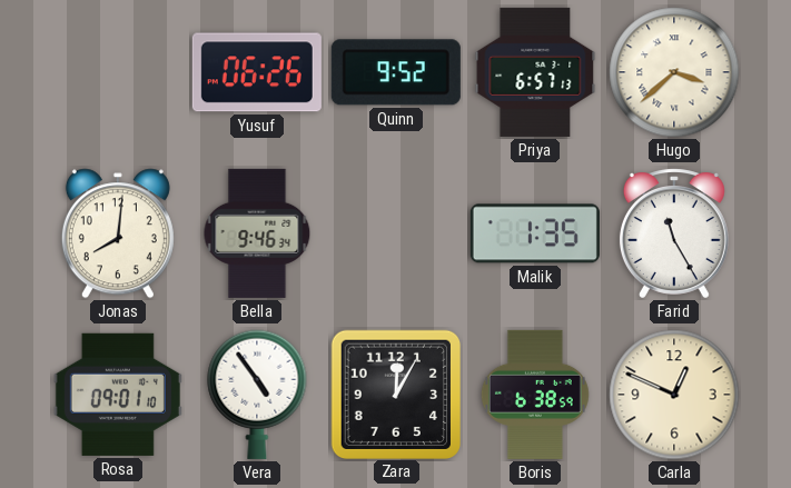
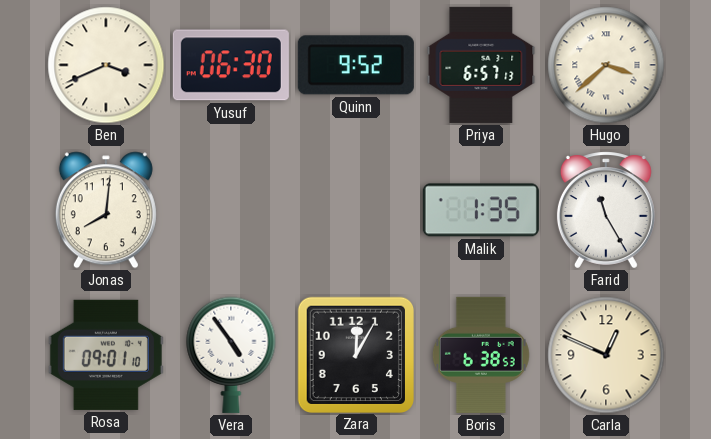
Ben: none -> 3:41 (106, 65)
Yusuf: 06:26 -> 06:30 (231, 65)
Bella: 9:46 -> none (257, 233)
Boris: 6:38:59 -> 6:38:53 (481, 355)
